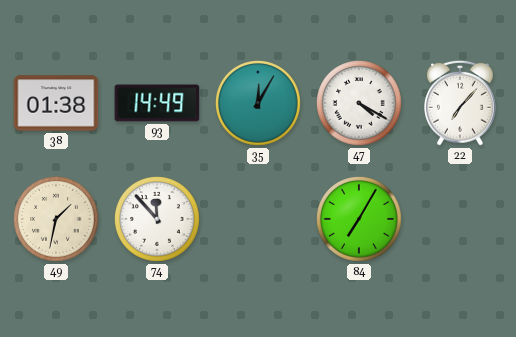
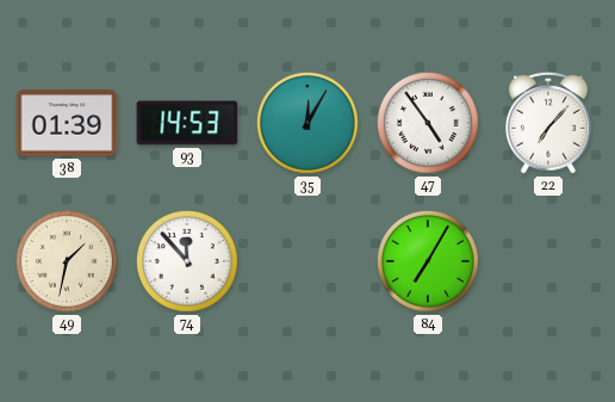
38: 01:38 -> 01:39 (67, 123)
93: 14:49 -> 14:53 (187, 123)
47: 4:20 -> 4:54 (429, 124)
